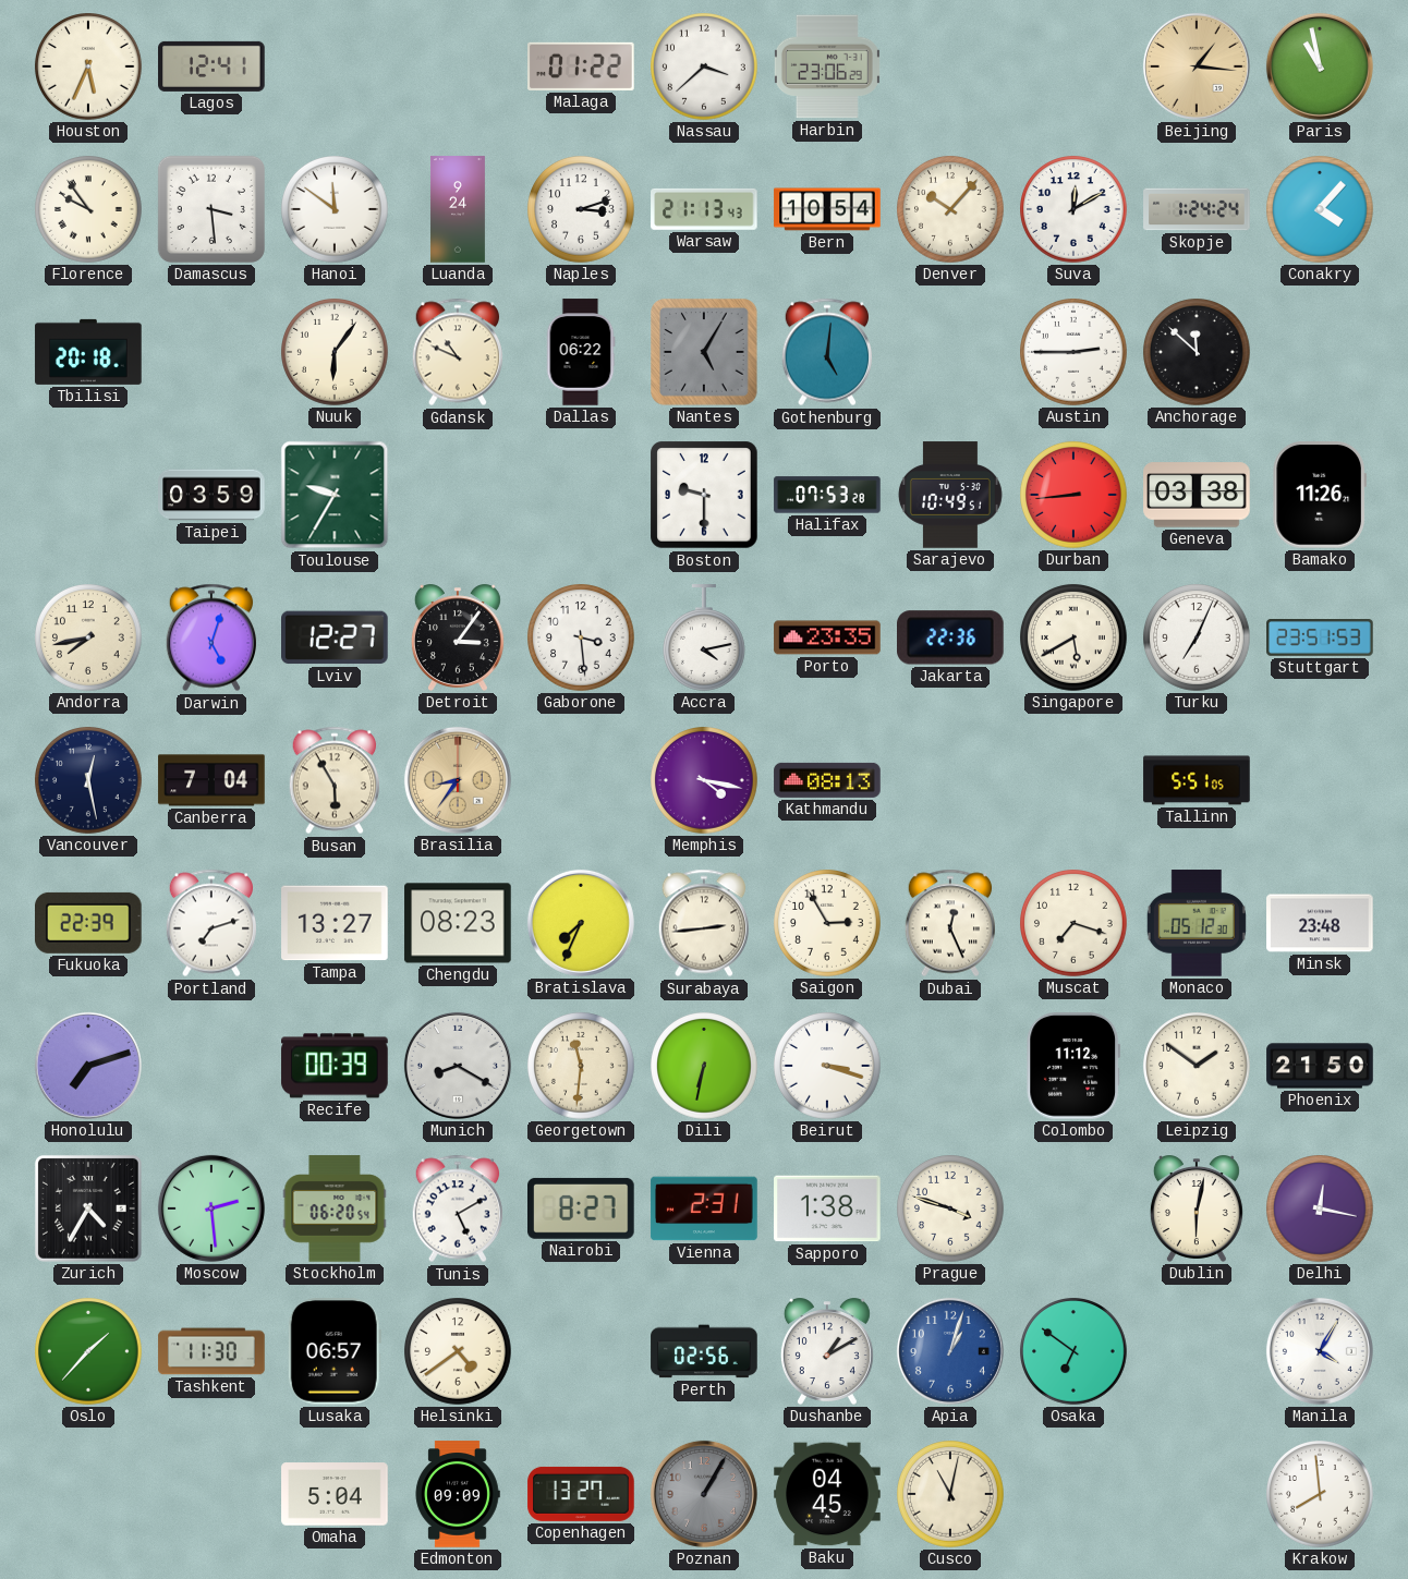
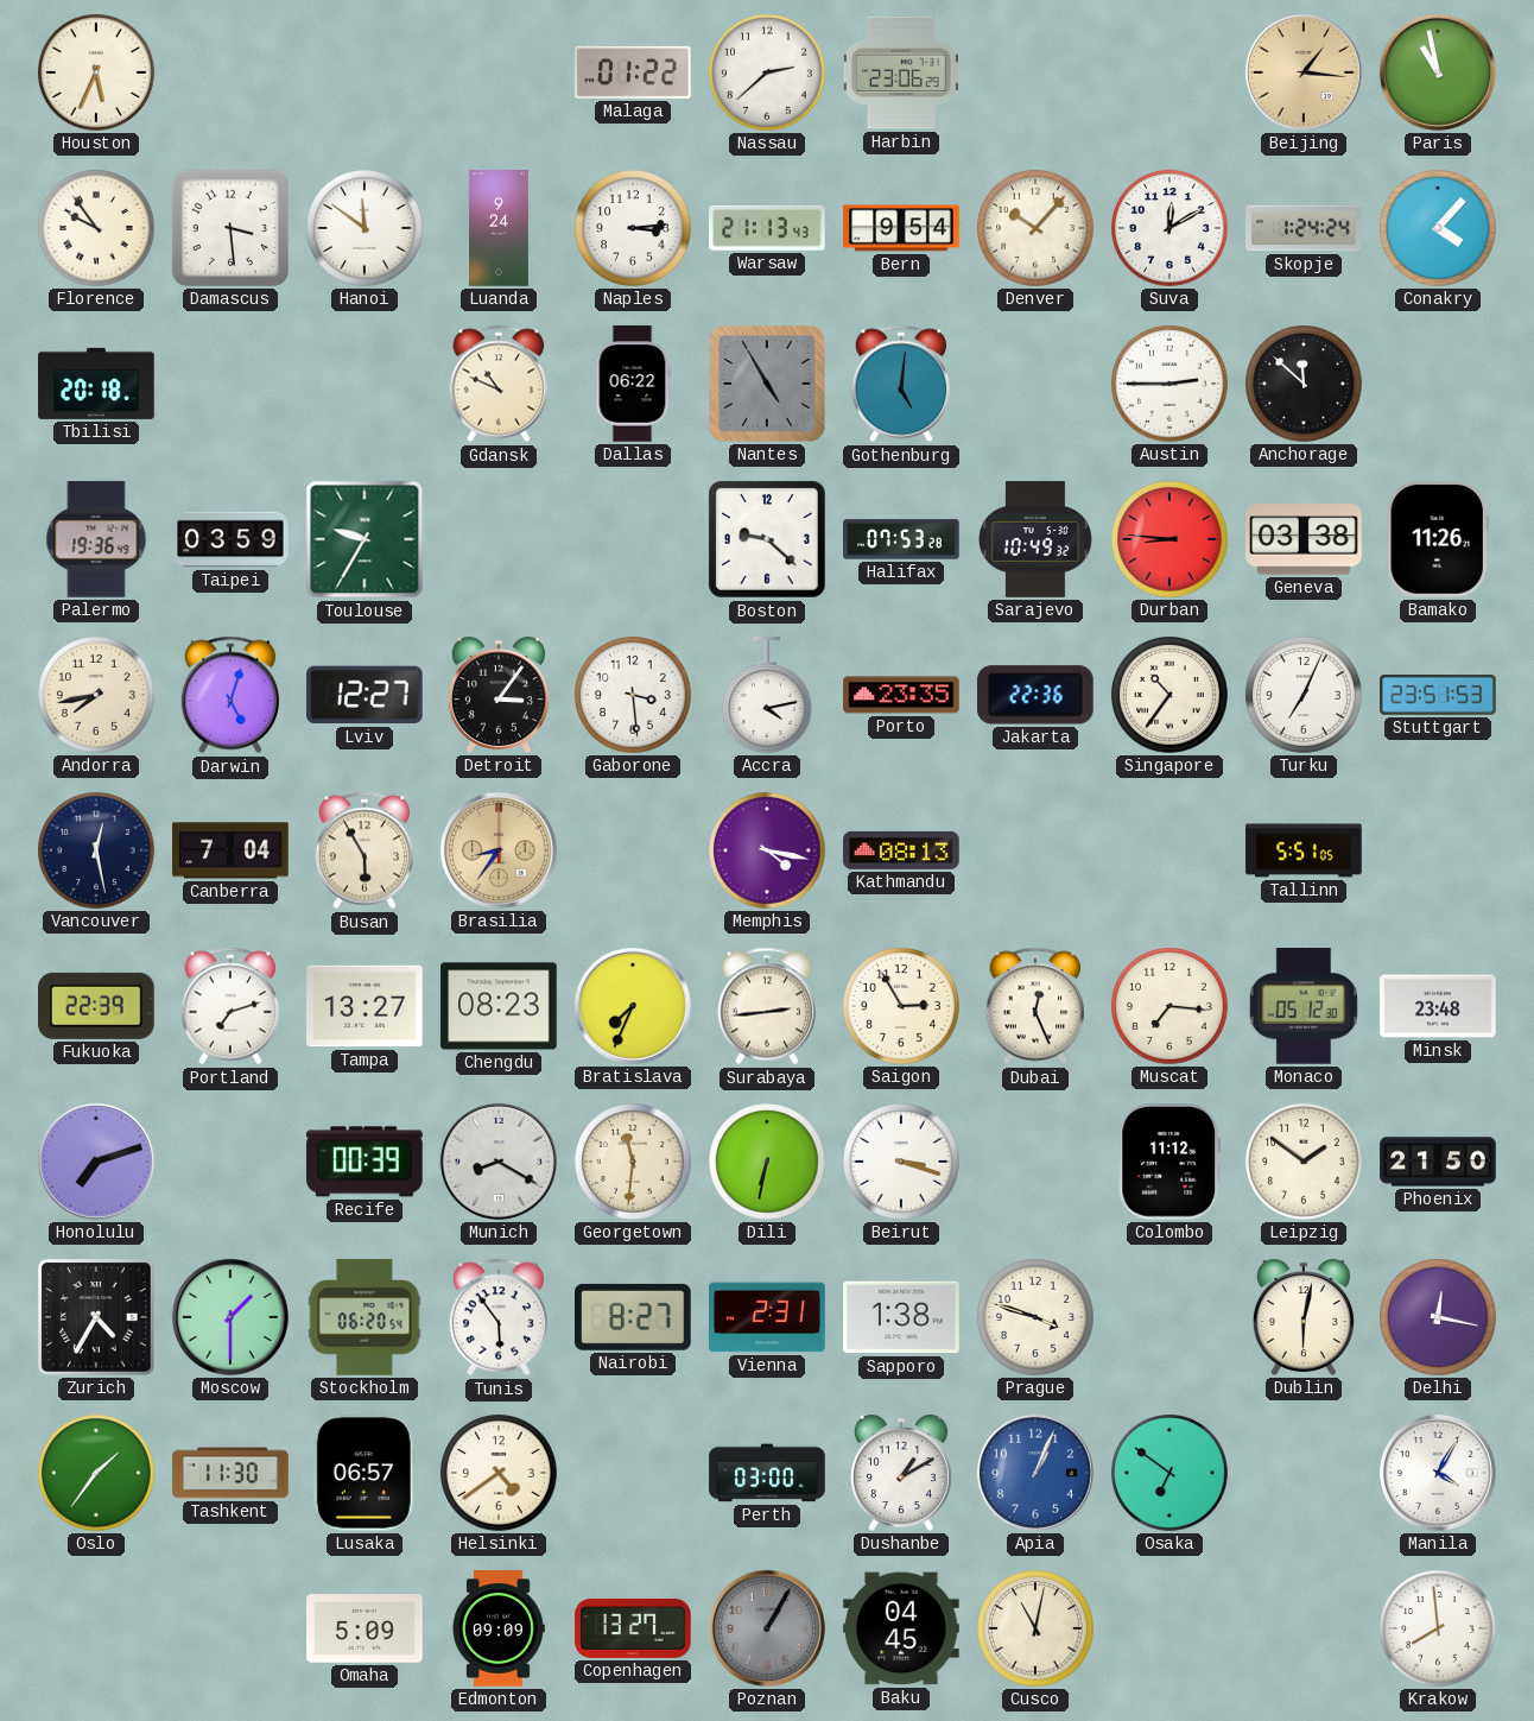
Lagos: 12:41 -> none (211, 66)
Nassau: 3:38 -> 2:38 (768, 74)
Naples: 3:12 -> 3:14 (634, 229)
Bern: 10:54 -> 9:54 (901, 228)
Nuuk: 6:06 -> none (336, 353)
Nantes: 5:05 -> 4:55 (767, 384)
Palermo: none -> 19:36 (96, 539)
Boston: 9:30 -> 9:22 (767, 539)
Sarajevo: 10:49:51 -> 10:49:32 (1035, 539)
Durban: 8:44 -> 8:46 (1171, 540)
Singapore: 5:40 -> 10:36 (1171, 696)
Muscat: 7:18 -> 7:16 (1171, 1007)
Moscow: 2:29 -> 1:30 (230, 1317)
Tunis: 5:10 -> 5:54 (499, 1317)
Oslo: 1:37 -> 1:36 (97, 1474)
Perth: 02:56 -> 03:00 (767, 1473)
Apia: 1:03 -> 1:04 (1035, 1473)
Omaha: 5:04 -> 5:09 (365, 1628)
